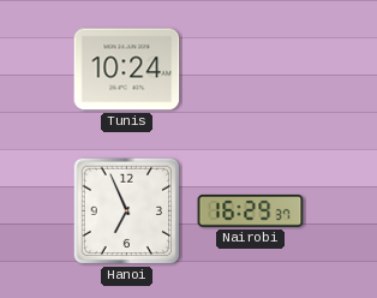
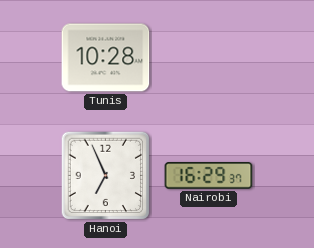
Tunis: 10:24 -> 10:28 (106, 58)
